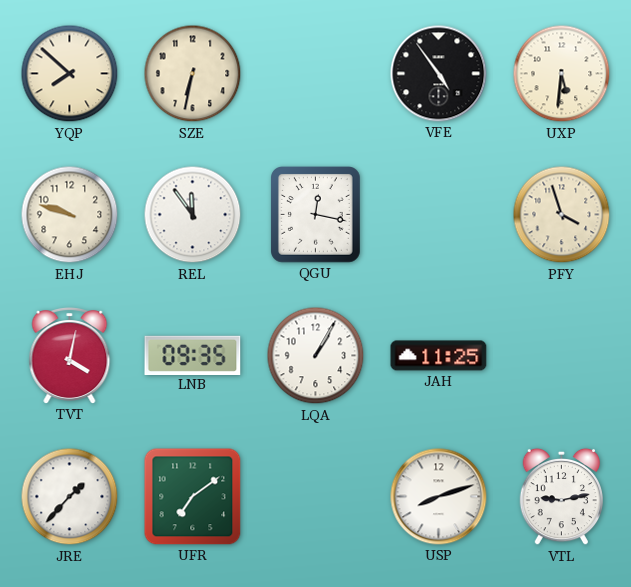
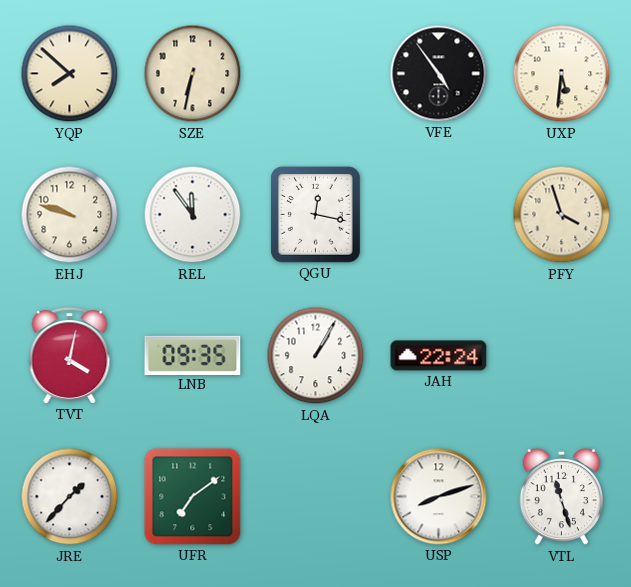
JAH: 11:25 -> 22:24 (439, 356)
VTL: 9:13 -> 11:27 (561, 497)
